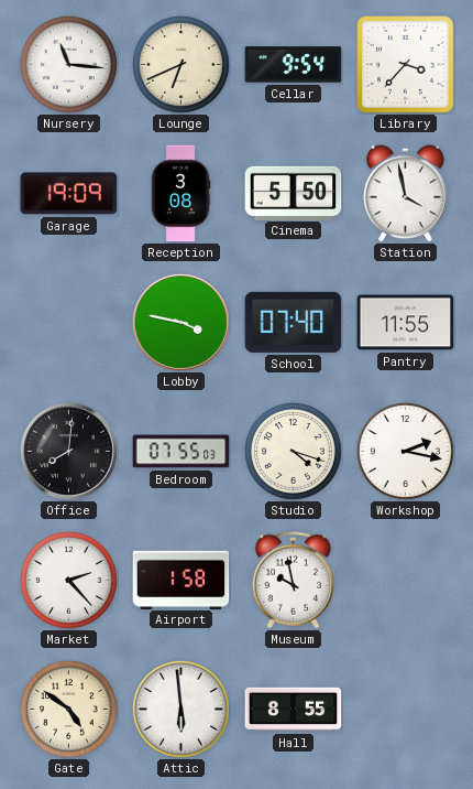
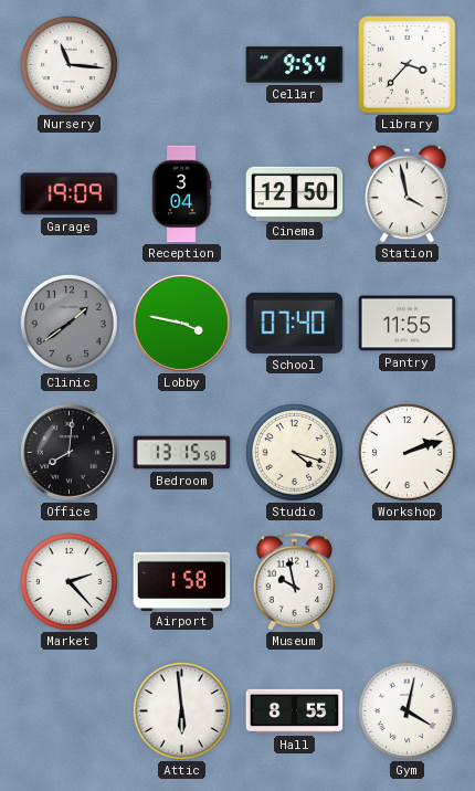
Lounge: 6:41 -> none (180, 64)
Reception: 3:08 -> 3:04 (181, 194)
Cinema: 5:50 -> 12:50 (295, 193)
Clinic: none -> 1:39 (68, 323)
Bedroom: 07:55 -> 13:15 (182, 453)
Workshop: 2:17 -> 2:12 (407, 452)
Gate: 4:51 -> none (68, 709)
Gym: none -> 4:02 (407, 710)
